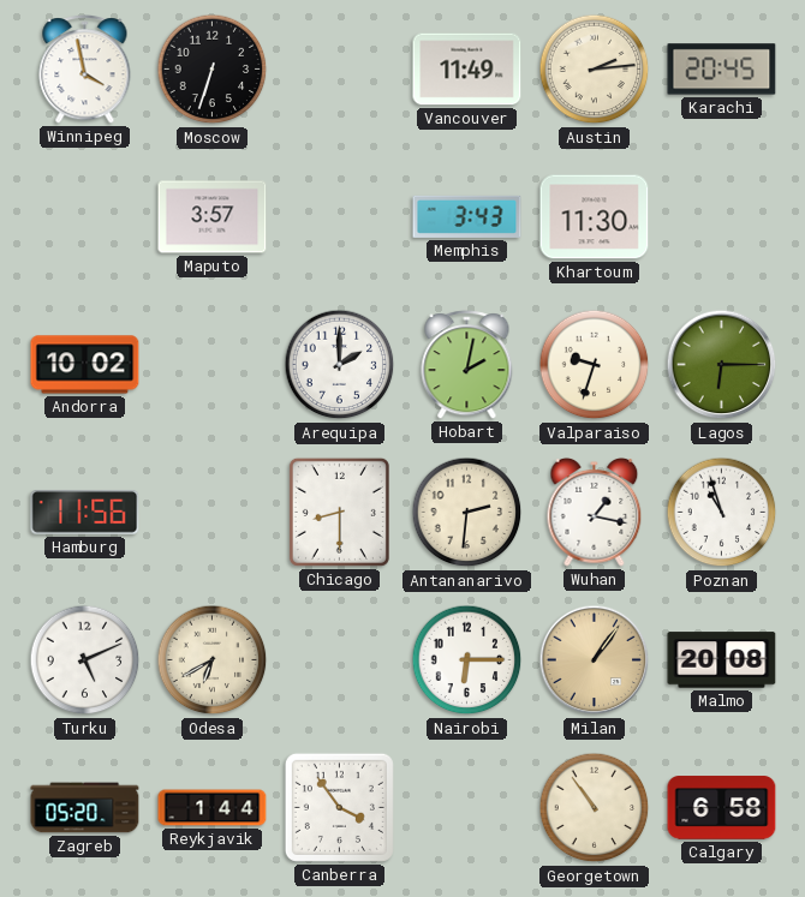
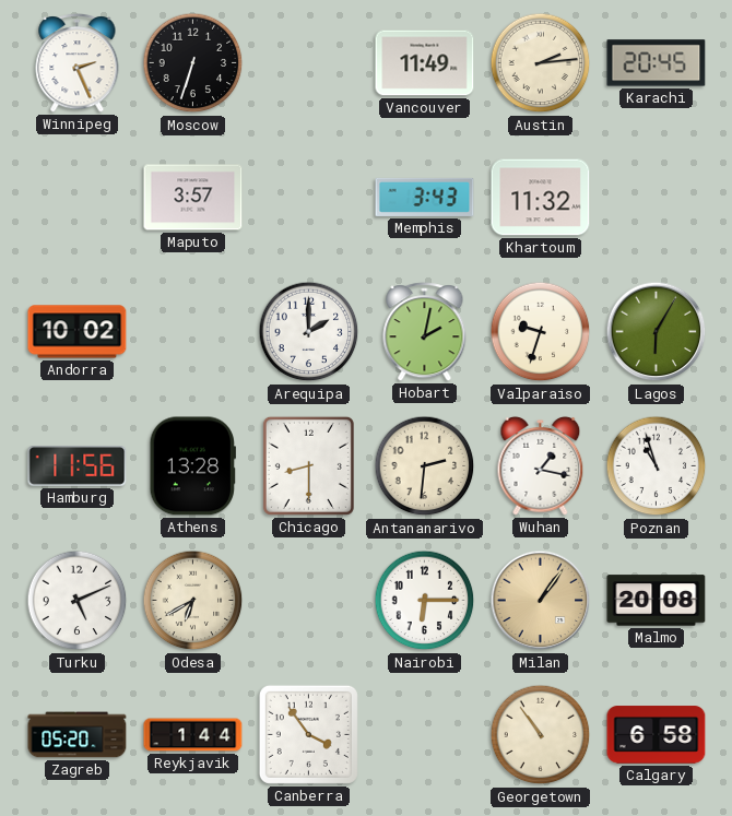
Winnipeg: 3:58 -> 2:26 (78, 63)
Khartoum: 11:30 -> 11:32 (541, 198)
Lagos: 6:15 -> 6:05 (657, 332)
Athens: none -> 13:28 (192, 466)
